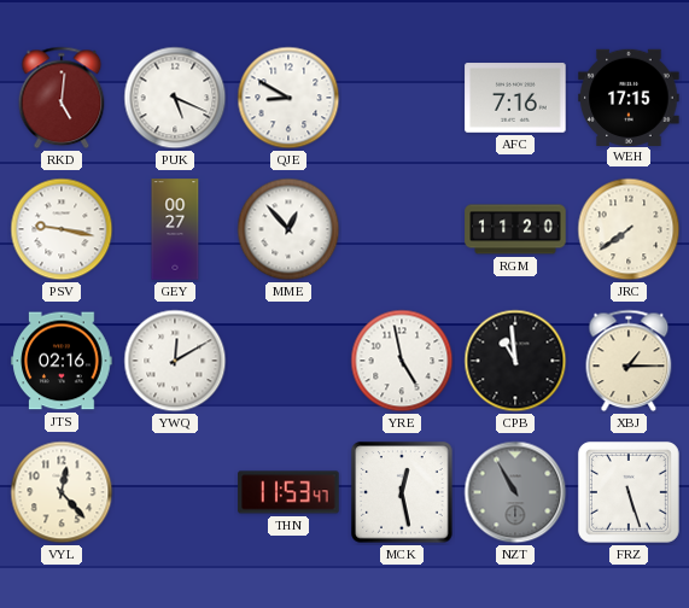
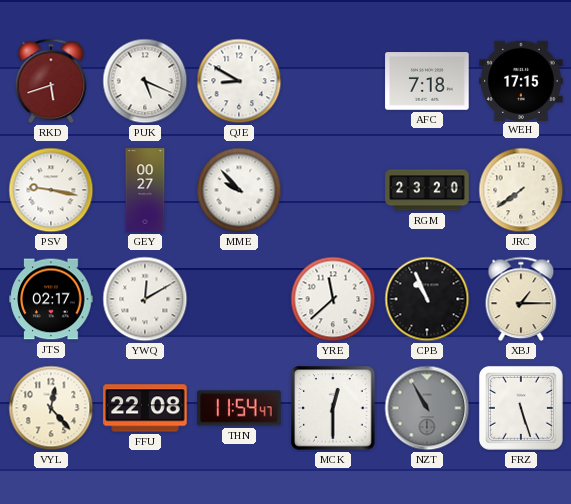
RKD: 5:01 -> 5:42 (51, 81)
AFC: 7:16 -> 7:18 (427, 81)
MME: 12:53 -> 9:53 (239, 190)
RGM: 11:20 -> 23:20 (427, 190)
JTS: 02:16 -> 02:17 (51, 299)
YRE: 4:58 -> 11:38 (333, 299)
CPB: 10:59 -> 10:56 (427, 299)
FFU: none -> 22:08 (145, 408)
THN: 11:53 -> 11:54 (239, 408)
MCK: 12:28 -> 12:30 (333, 408)
